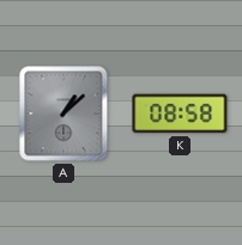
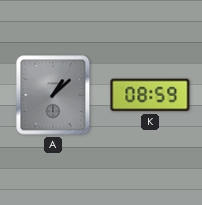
K: 08:58 -> 08:59 (150, 95)
